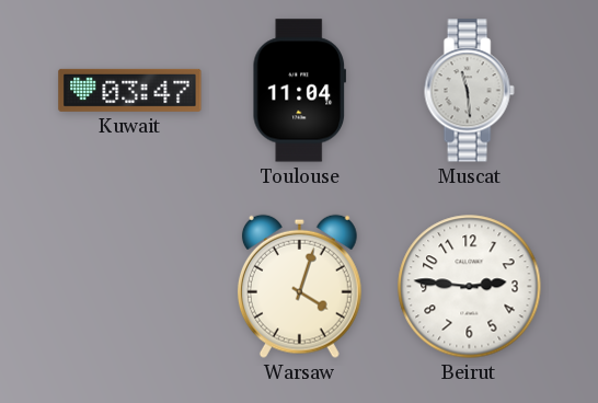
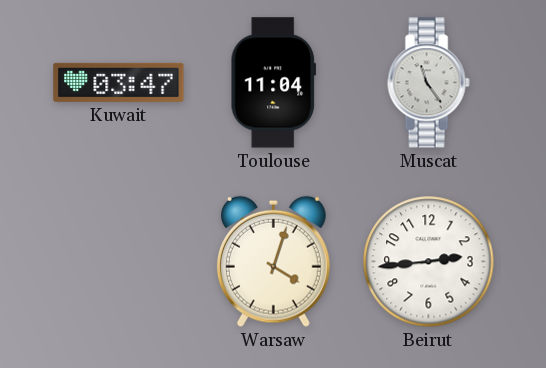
Muscat: 11:29 -> 11:24 (428, 83)
Beirut: 2:46 -> 2:44 (429, 262)
